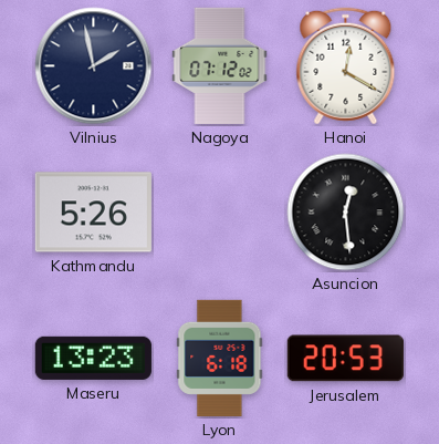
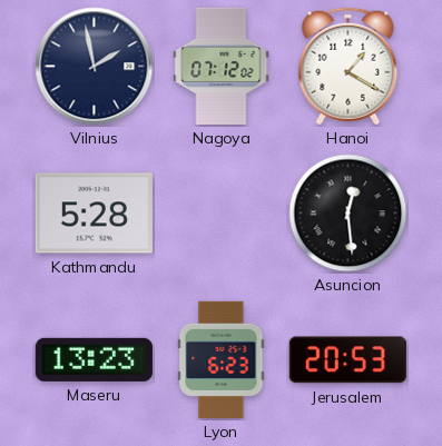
Hanoi: 12:20 -> 1:20 (348, 67)
Kathmandu: 5:26 -> 5:28 (94, 214)
Lyon: 6:18 -> 6:23 (222, 359)
